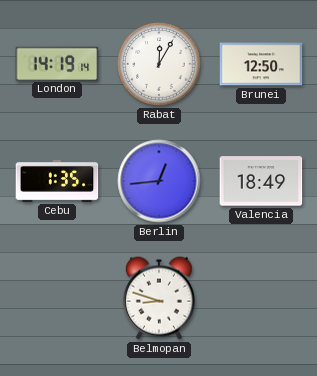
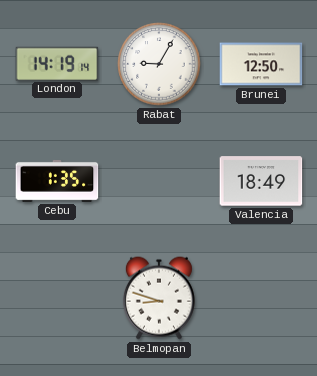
Rabat: 12:05 -> 9:05 (159, 64)
Berlin: 12:44 -> none (159, 181)
